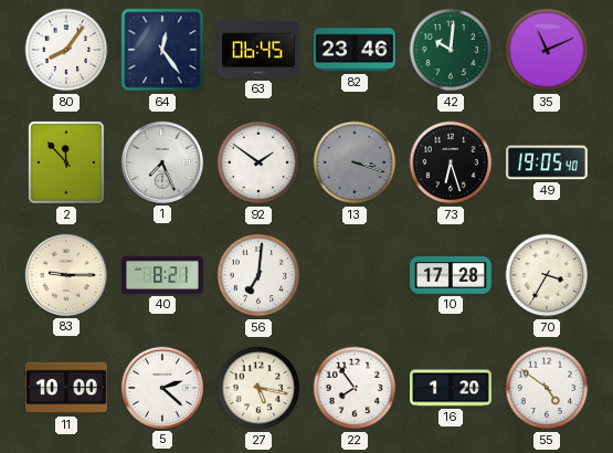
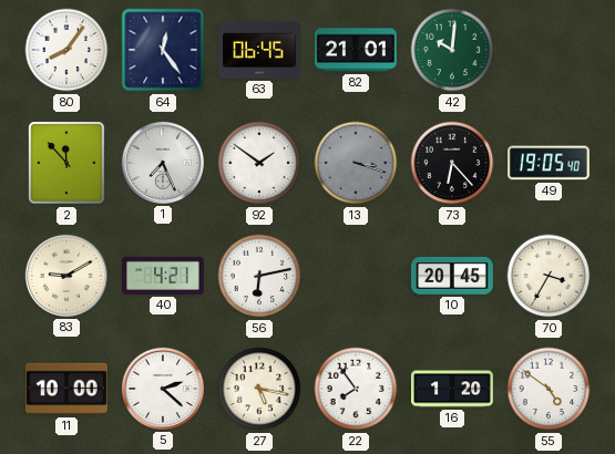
82: 23:46 -> 21:01 (356, 50)
35: 11:11 -> none (547, 50)
73: 6:27 -> 6:23 (452, 163)
83: 9:15 -> 9:10 (66, 276)
40: 8:21 -> 4:21 (164, 276)
56: 7:01 -> 6:13 (259, 276)
10: 17:28 -> 20:45 (453, 276)
